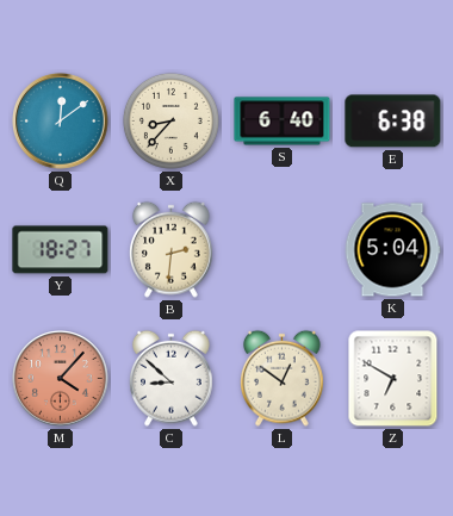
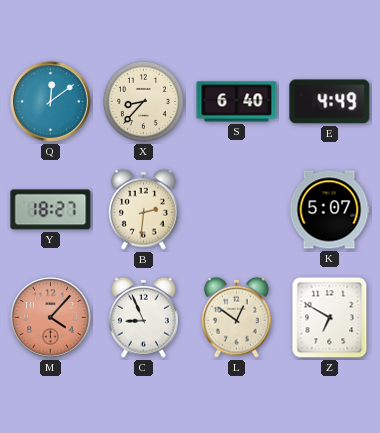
E: 6:38 -> 4:49 (330, 102)
K: 5:04 -> 5:07 (329, 210)
C: 8:52 -> 8:56 (144, 317)
